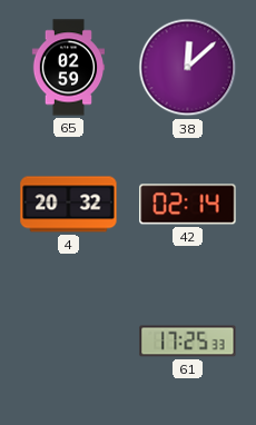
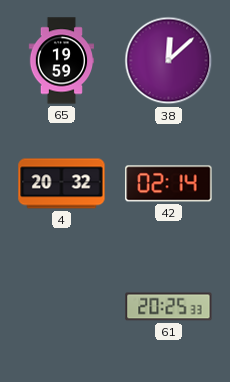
65: 02:59 -> 19:59 (61, 61)
61: 17:25 -> 20:25 (169, 307)
